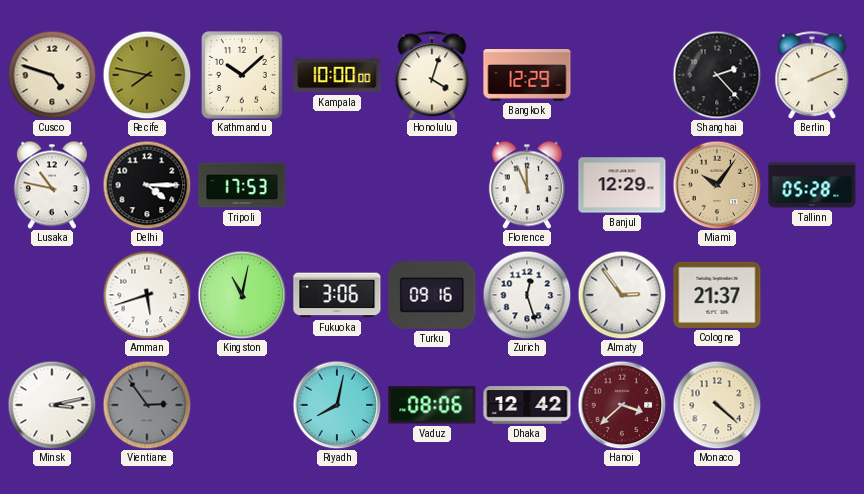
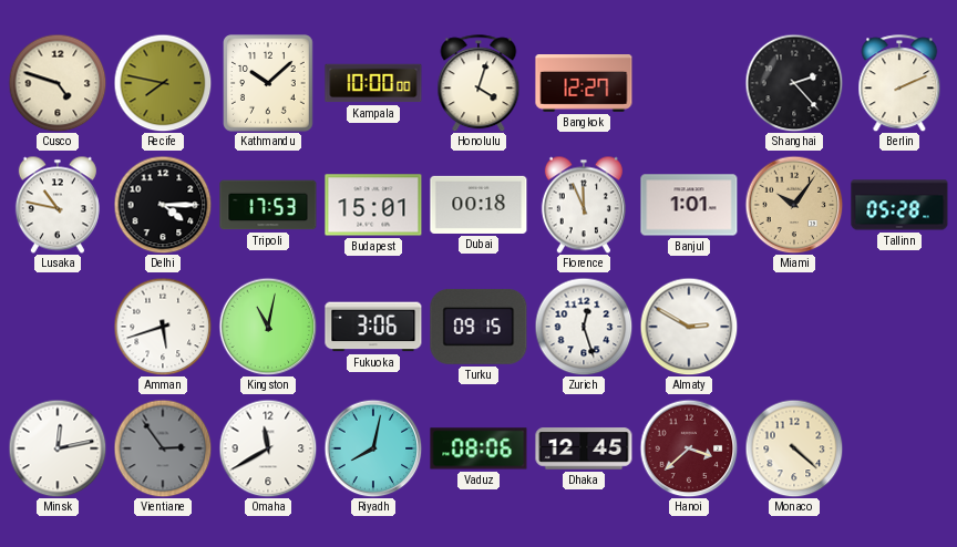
Bangkok: 12:29 -> 12:27 (584, 84)
Budapest: none -> 15:01 (373, 205)
Dubai: none -> 00:18 (478, 205)
Banjul: 12:29 -> 1:01 (689, 205)
Turku: 09:16 -> 09:15 (478, 327)
Almaty: 2:54 -> 2:50 (689, 327)
Cologne: 21:37 -> none (717, 295)
Minsk: 3:13 -> 12:13 (58, 448)
Omaha: none -> 11:40 (268, 448)
Dhaka: 12:42 -> 12:45 (584, 448)
